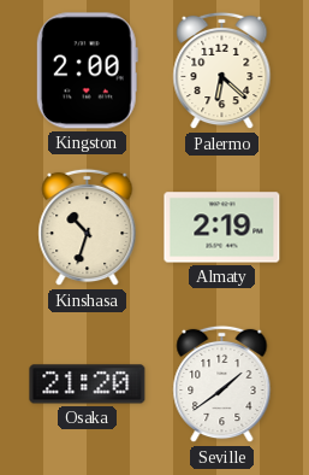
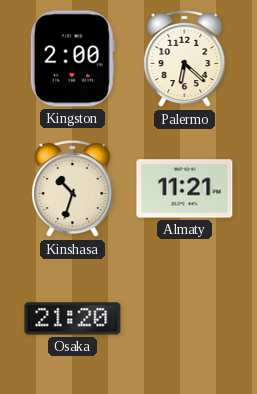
Almaty: 2:19 -> 11:21 (185, 189)
Seville: 1:39 -> none (222, 385)
